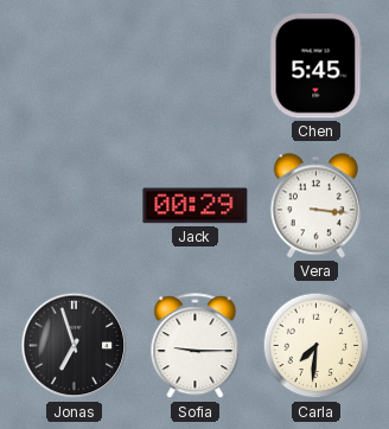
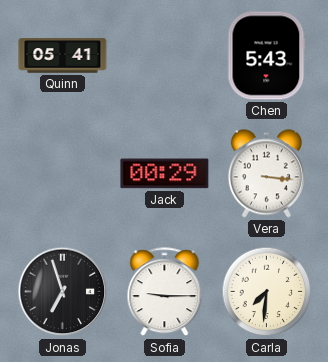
Quinn: none -> 05:41 (63, 56)
Chen: 5:45 -> 5:43 (267, 56)
